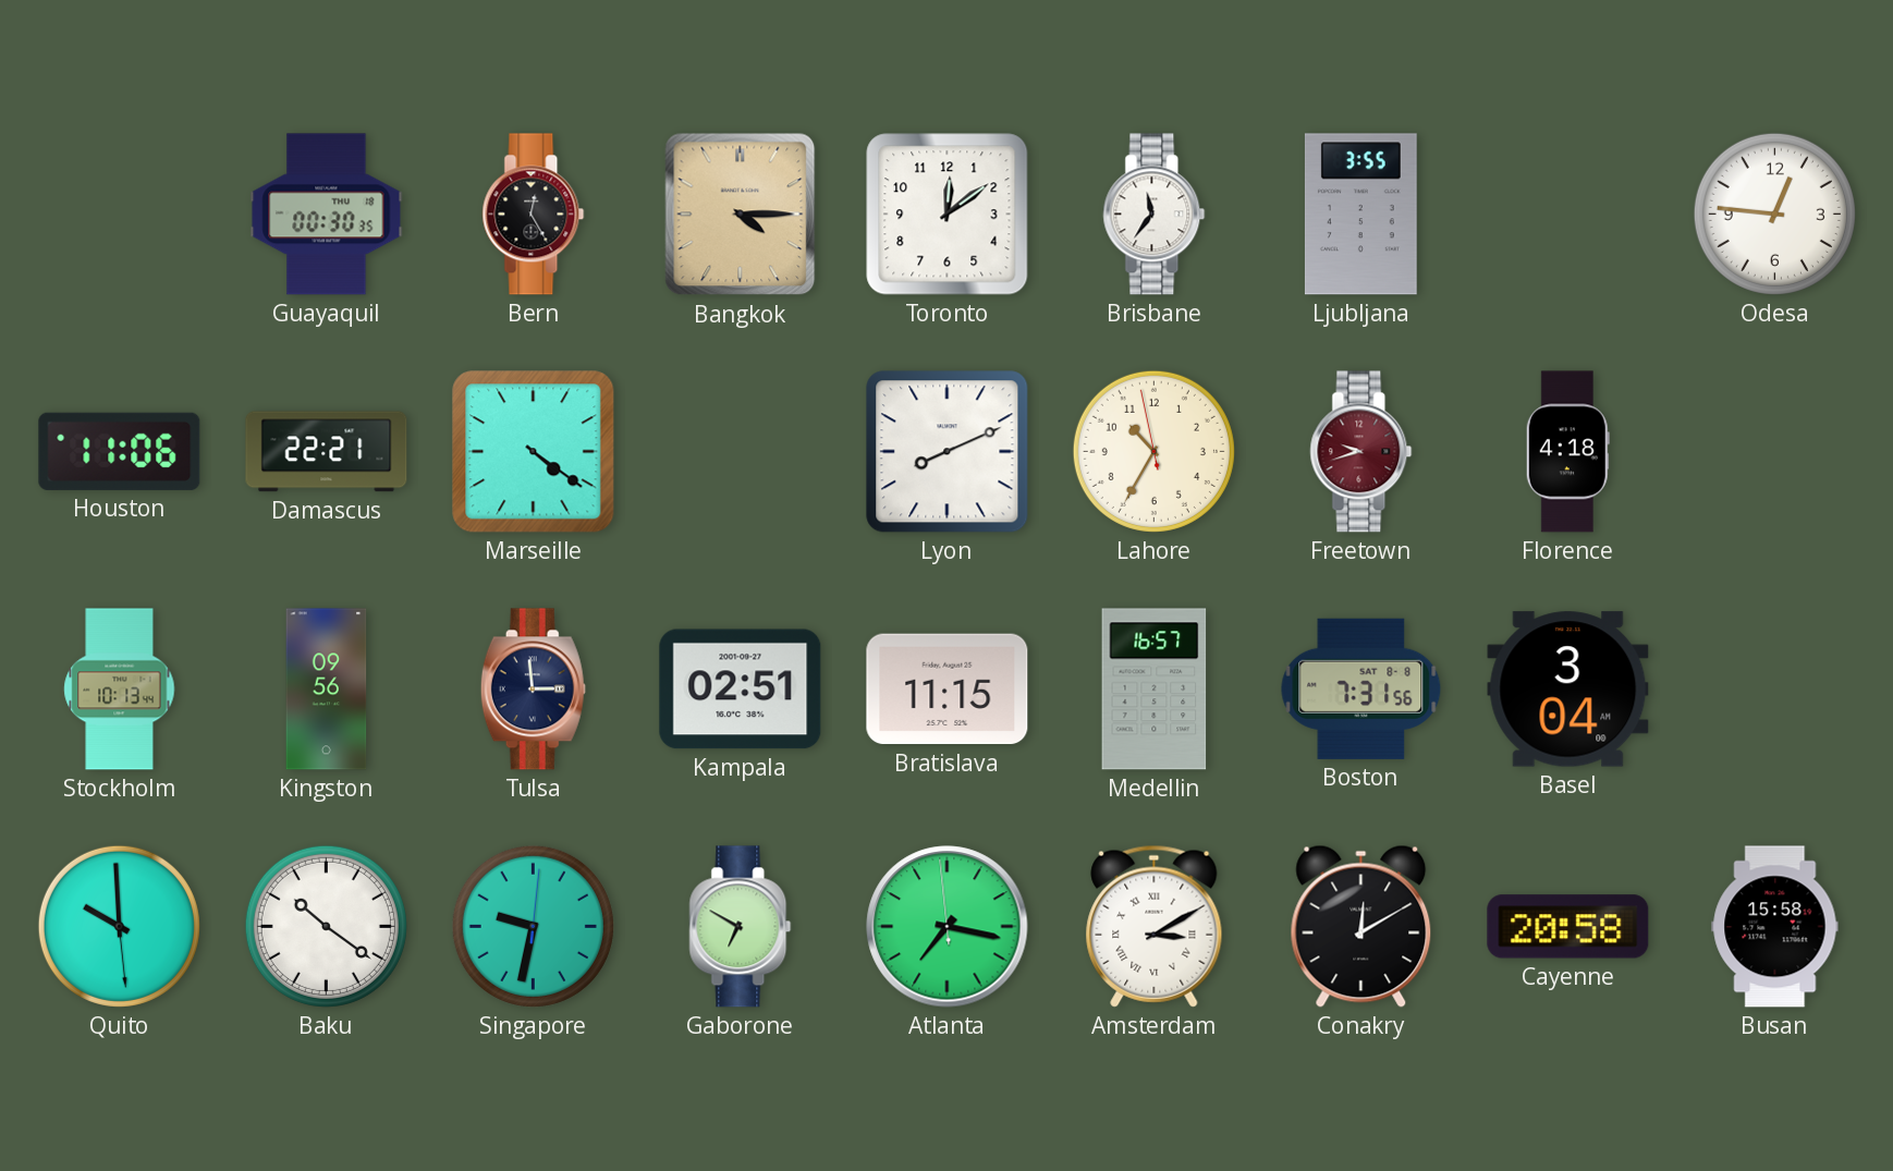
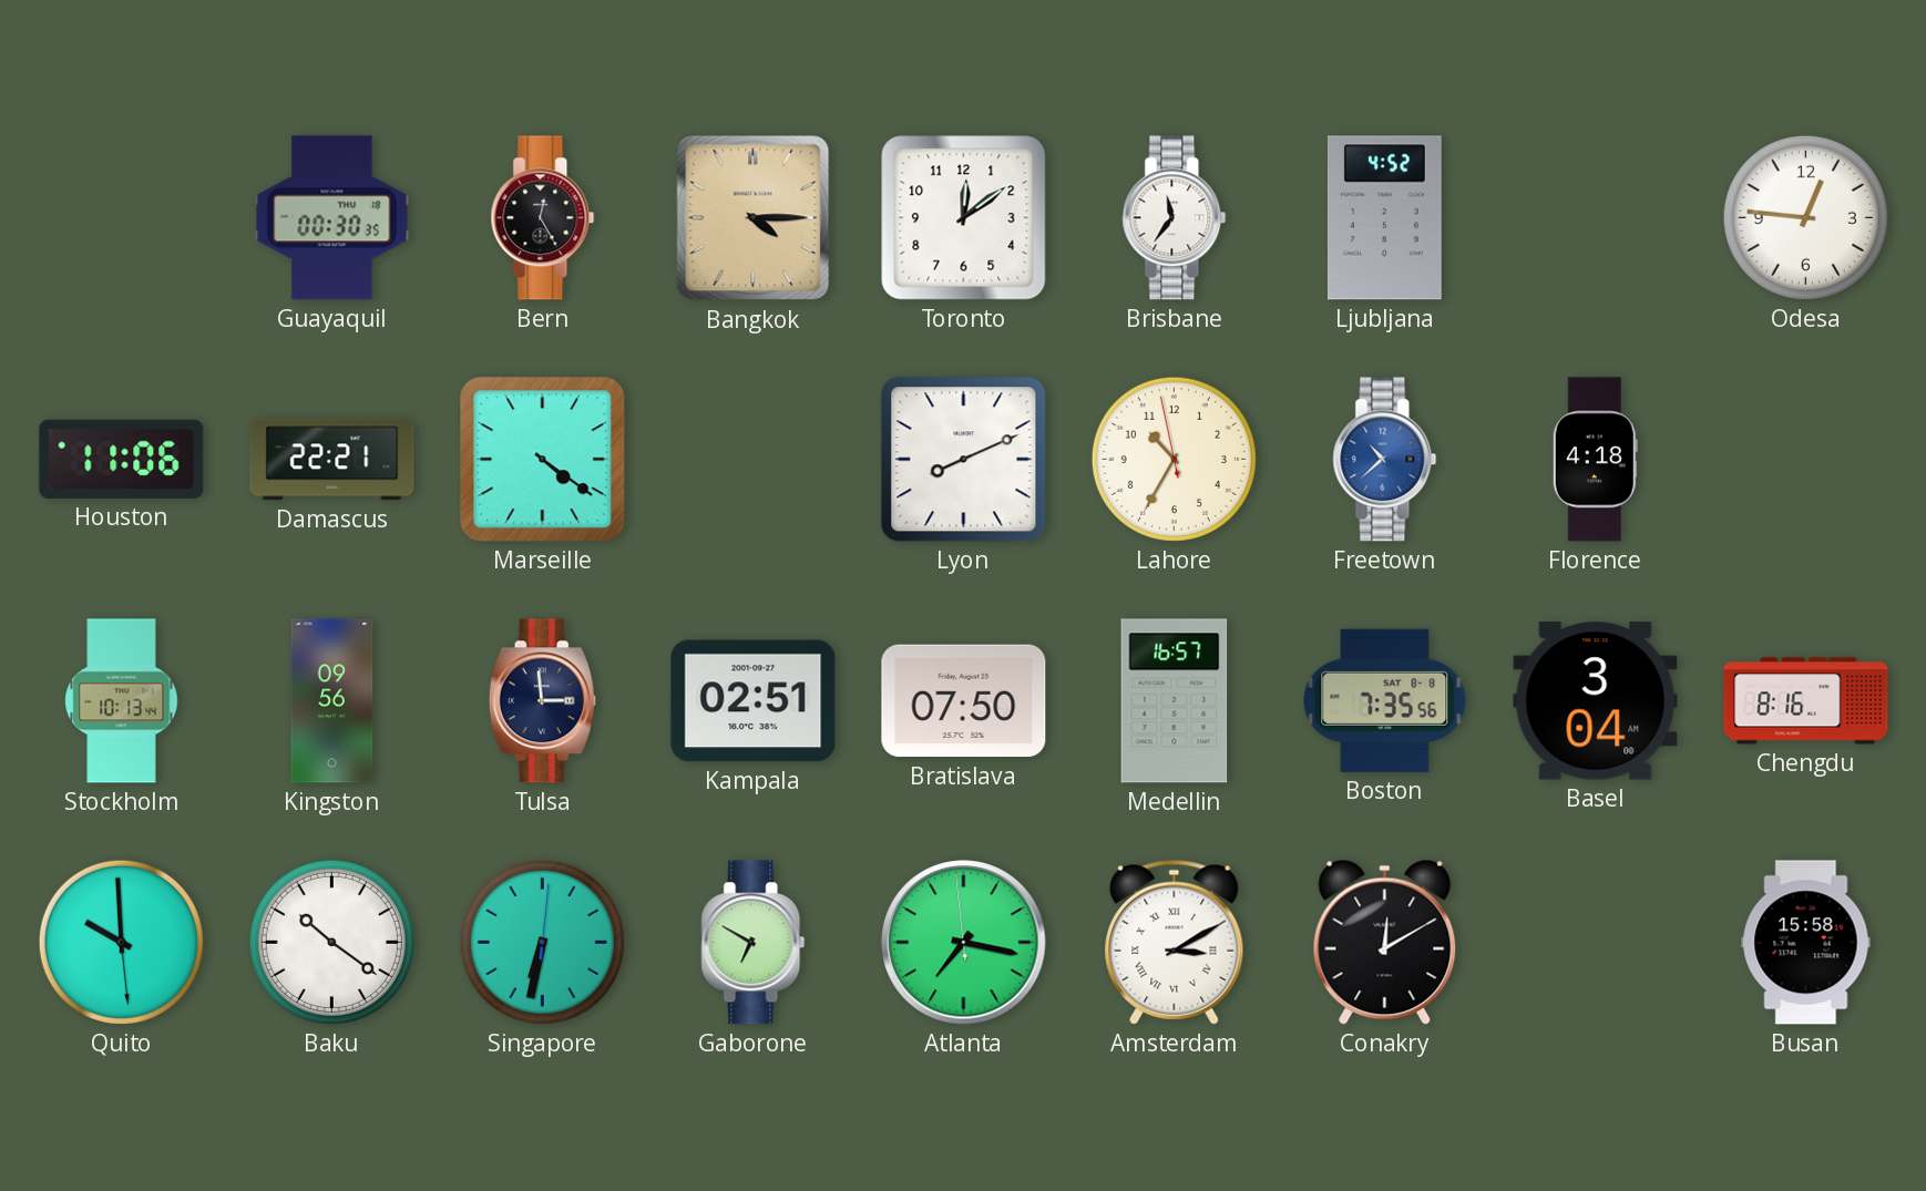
Ljubljana: 3:55 -> 4:52 (1384, 218)
Freetown: 9:42 -> 10:38 (1385, 460)
Freetown dial: burgundy -> blue (1385, 460)
Bratislava: 11:15 -> 07:50 (964, 701)
Boston: 7:31 -> 7:35 (1385, 700)
Chengdu: none -> 8:16 (1806, 701)
Singapore: 9:32 -> 6:32 (542, 942)
Cayenne: 20:58 -> none (1568, 927)
